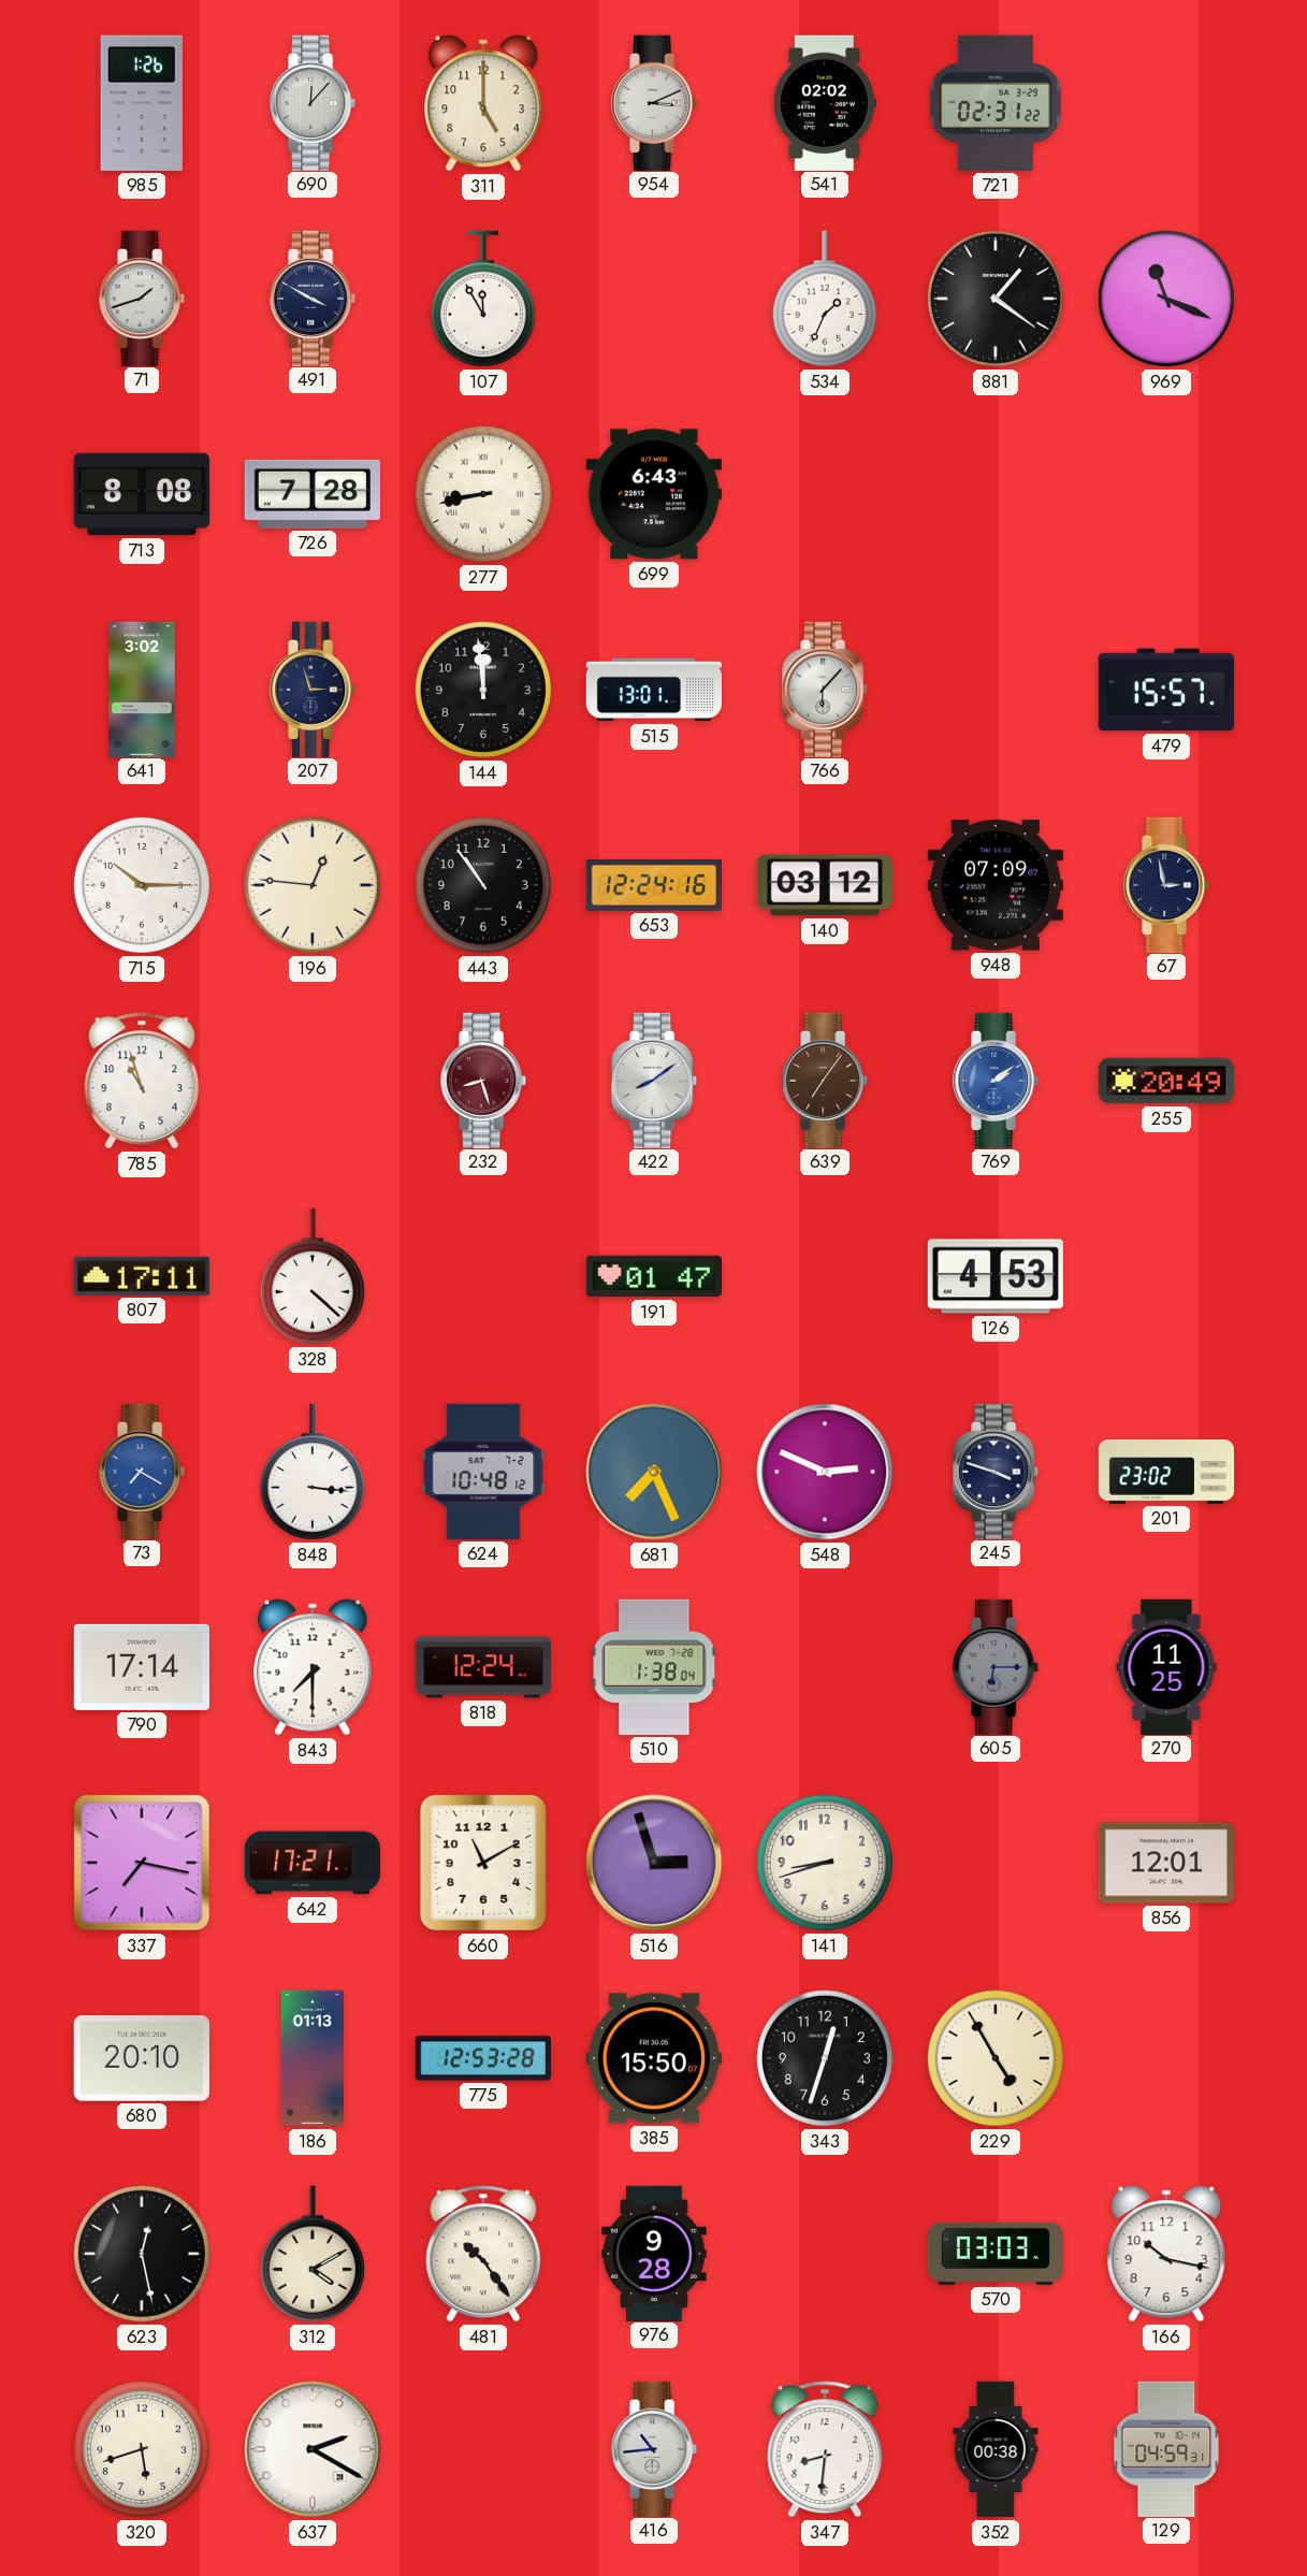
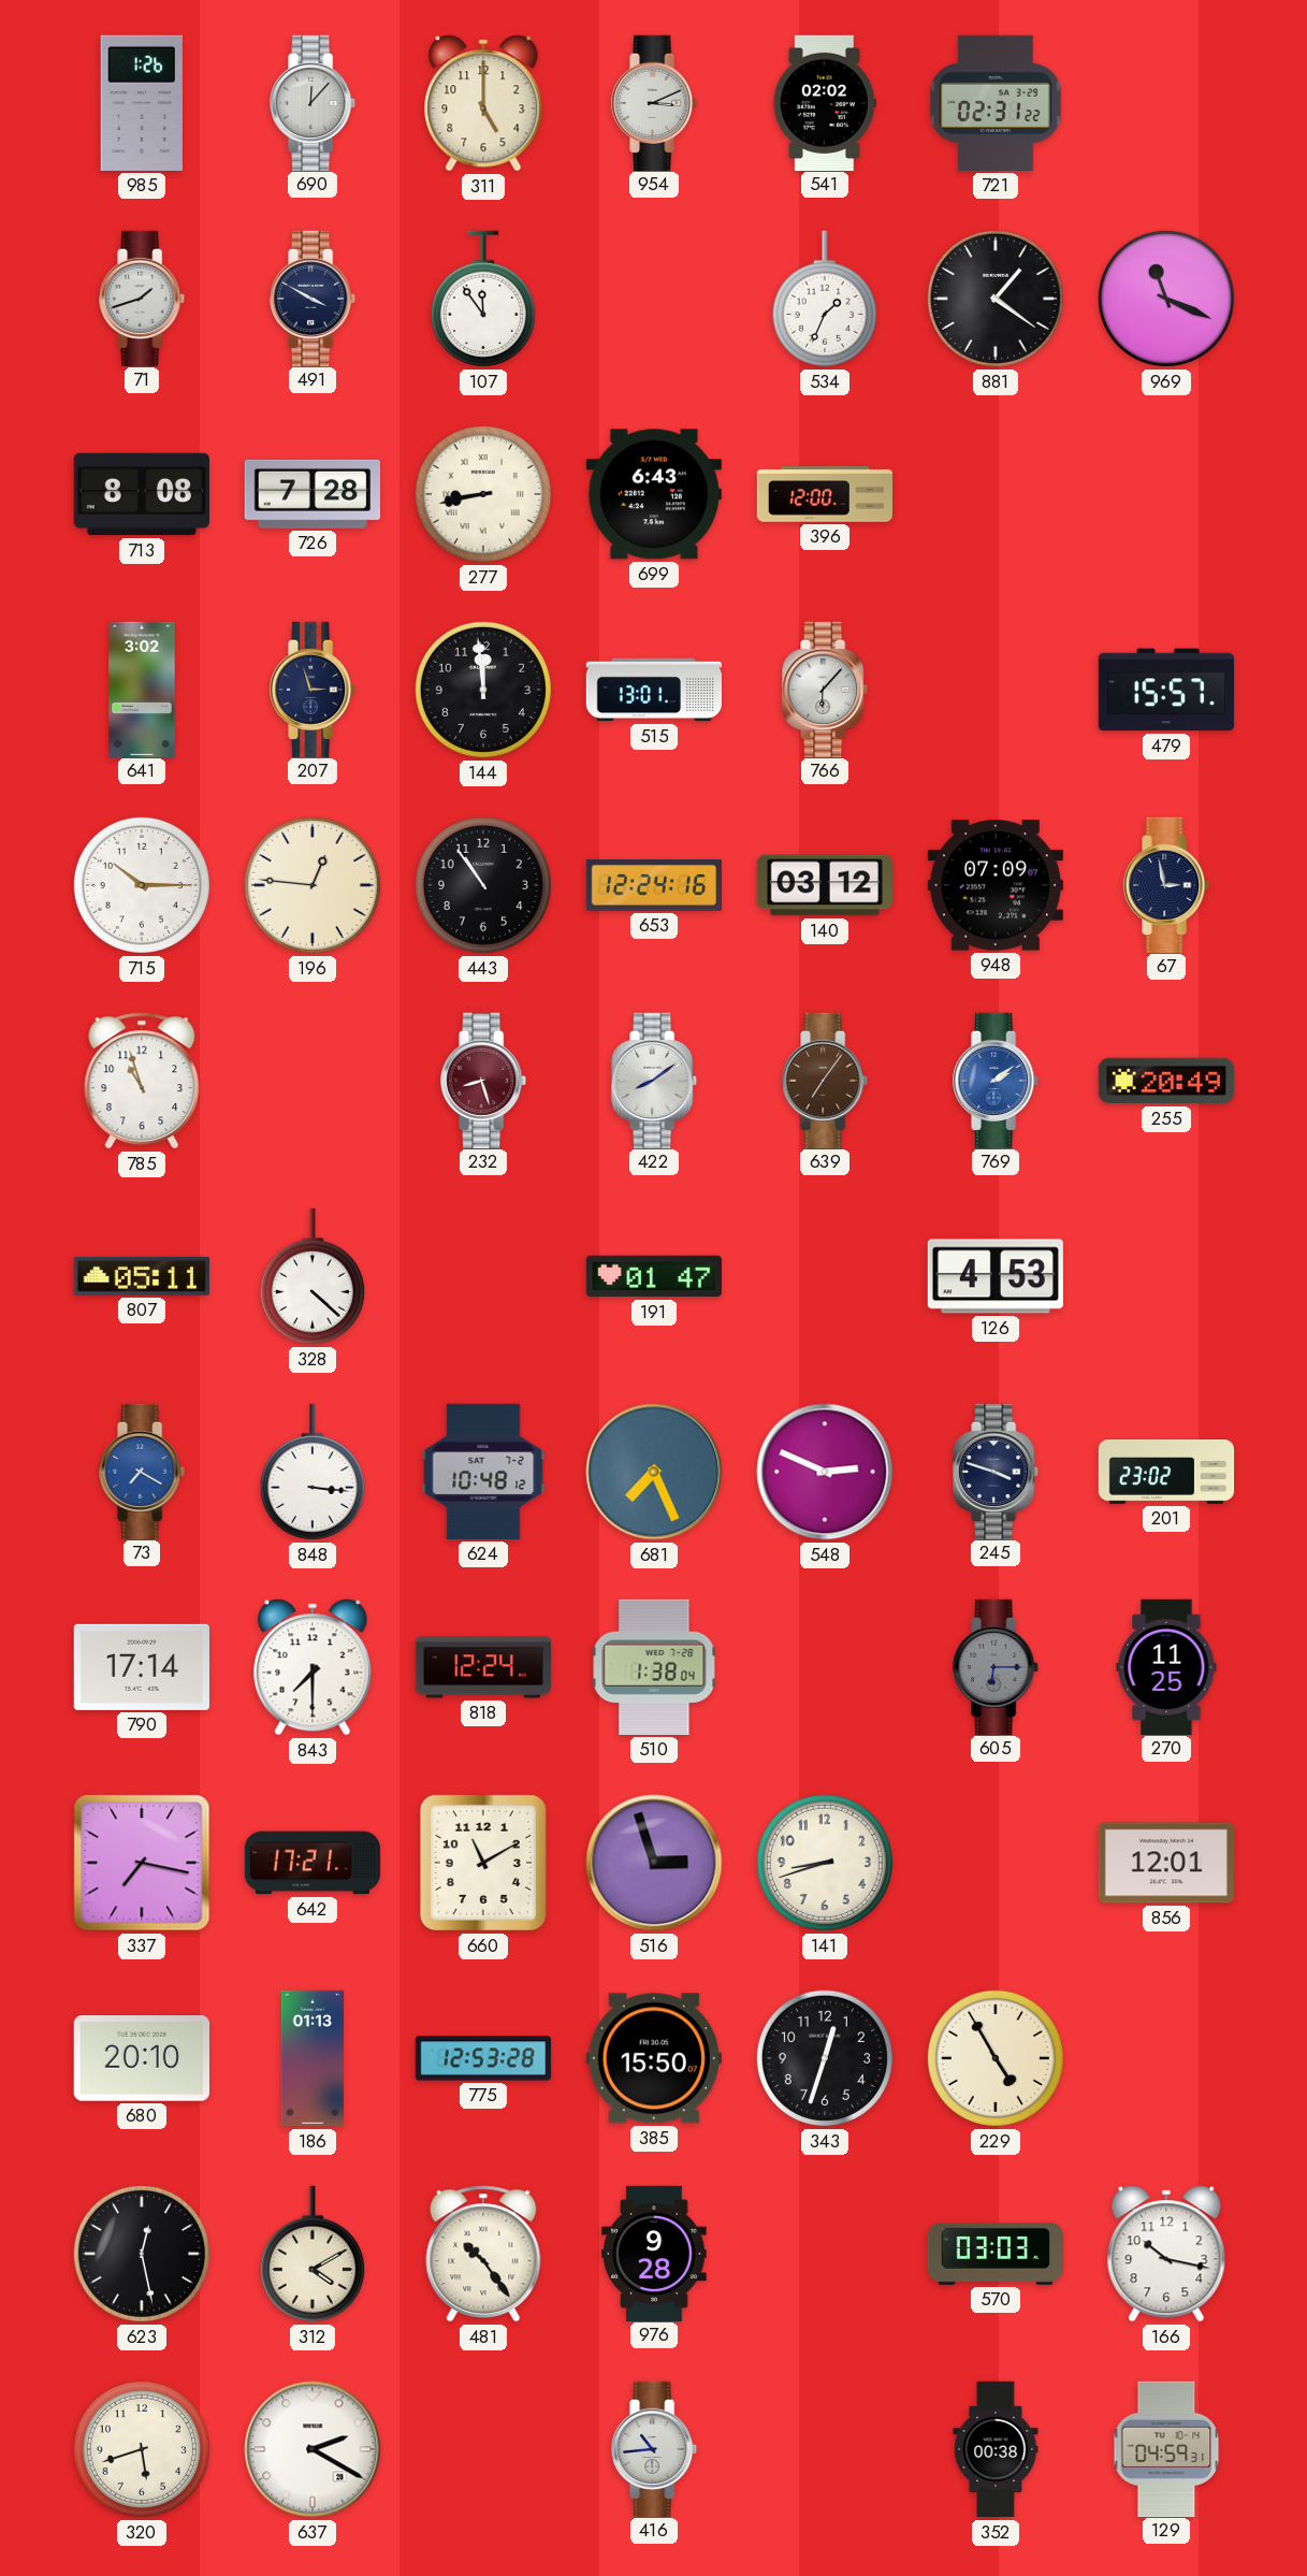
107: 11:55 -> 11:54 (483, 299)
396: none -> 12:00 (824, 494)
807: 17:11 -> 05:11 (142, 1276)
347: 8:31 -> none (825, 2449)
